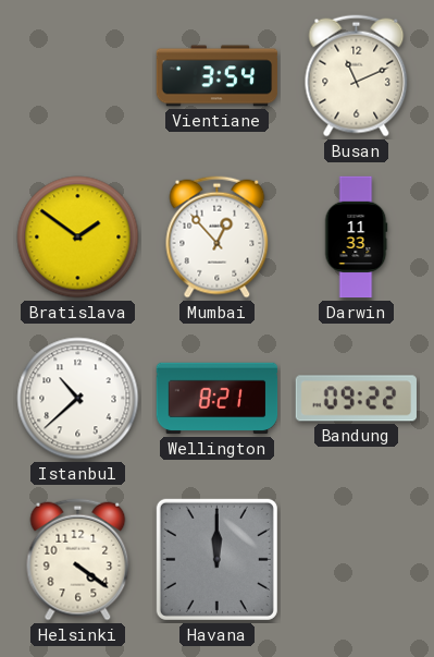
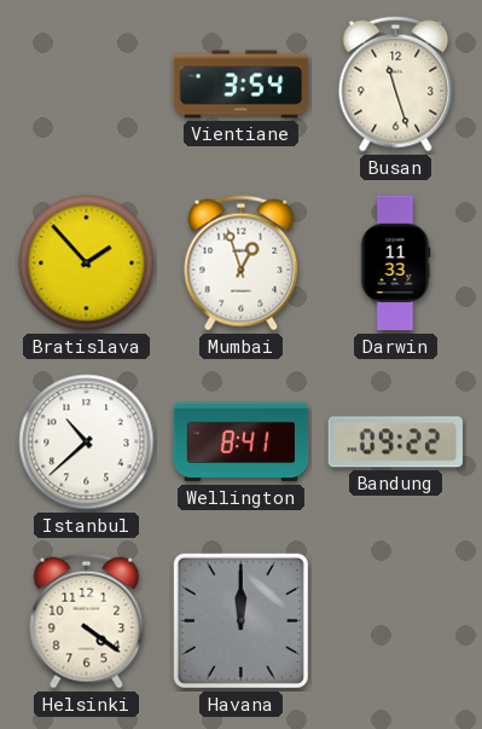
Busan: 11:11 -> 11:27 (396, 85)
Bratislava: 1:51 -> 1:53 (87, 264)
Mumbai: 12:53 -> 12:57 (242, 264)
Wellington: 8:21 -> 8:41 (242, 442)
